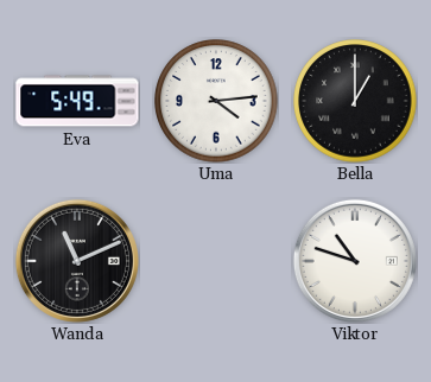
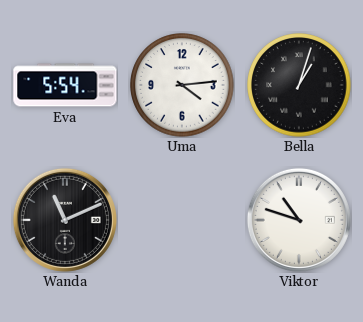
Eva: 5:49 -> 5:54 (65, 85)
Bella: 1:00 -> 1:03 (299, 85)
